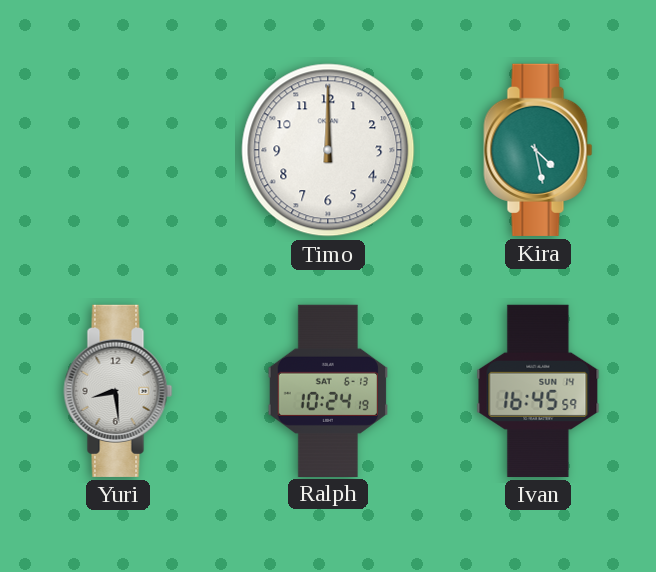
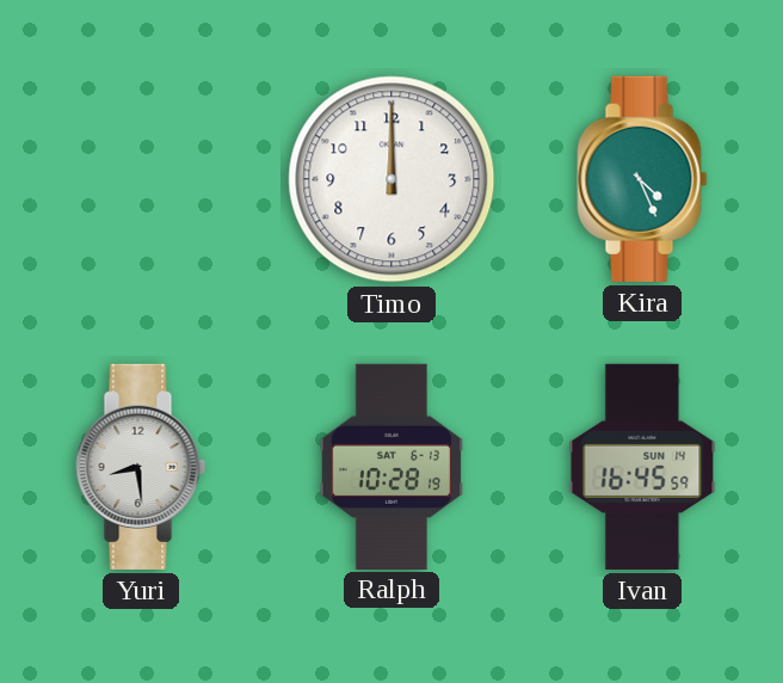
Kira: 4:28 -> 4:26 (642, 179)
Ralph: 10:24 -> 10:28 (390, 466)
